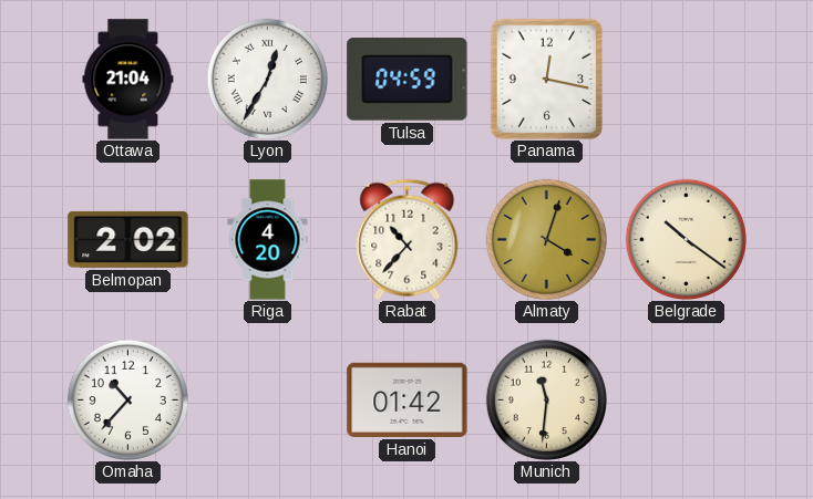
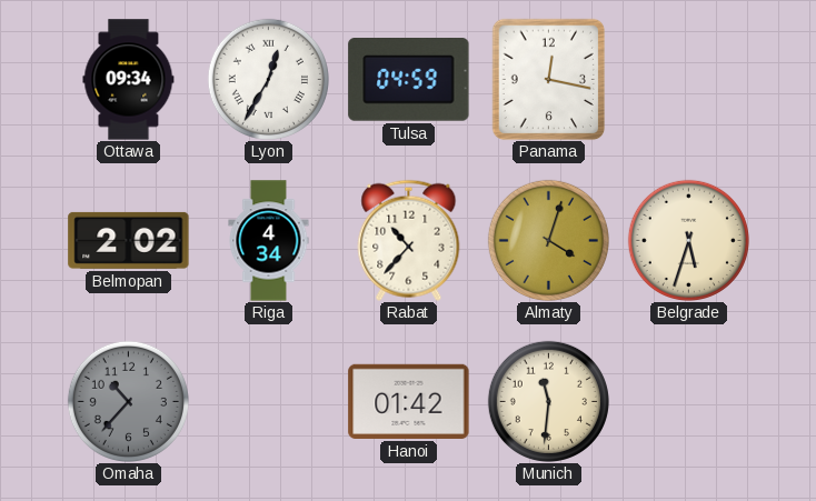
Ottawa: 21:04 -> 09:34 (129, 80)
Riga: 4:20 -> 4:34 (269, 241)
Belgrade: 10:21 -> 5:33 (688, 240)
Omaha dial: white -> grey (128, 401)
